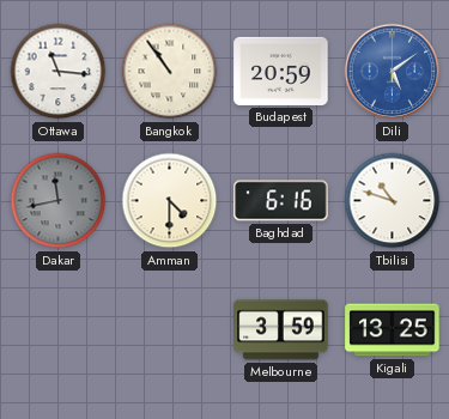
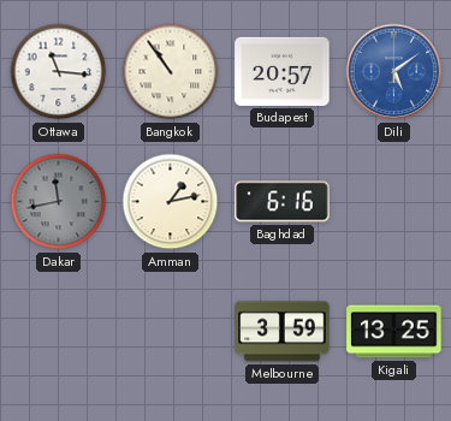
Budapest: 20:59 -> 20:57 (283, 71)
Amman: 4:30 -> 1:13 (171, 202)
Tbilisi: 10:48 -> none (393, 201)
